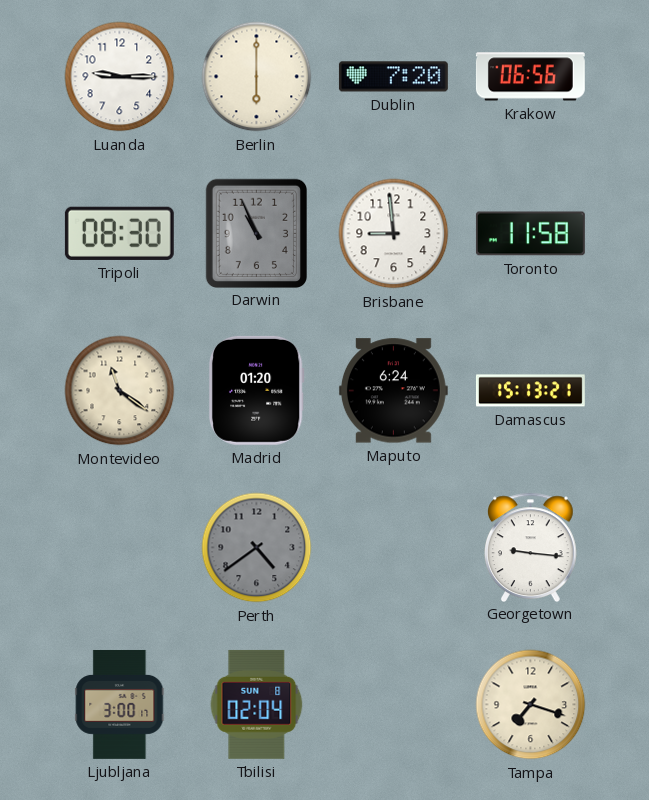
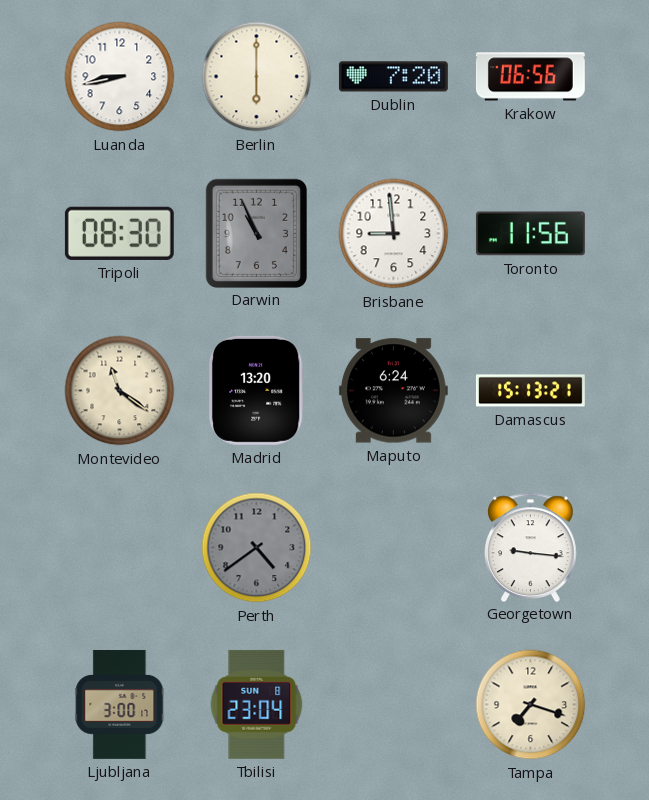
Luanda: 9:15 -> 8:43 (120, 77)
Toronto: 11:58 -> 11:56 (530, 234)
Madrid: 01:20 -> 13:20 (256, 390)
Tbilisi: 02:04 -> 23:04 (257, 704)
